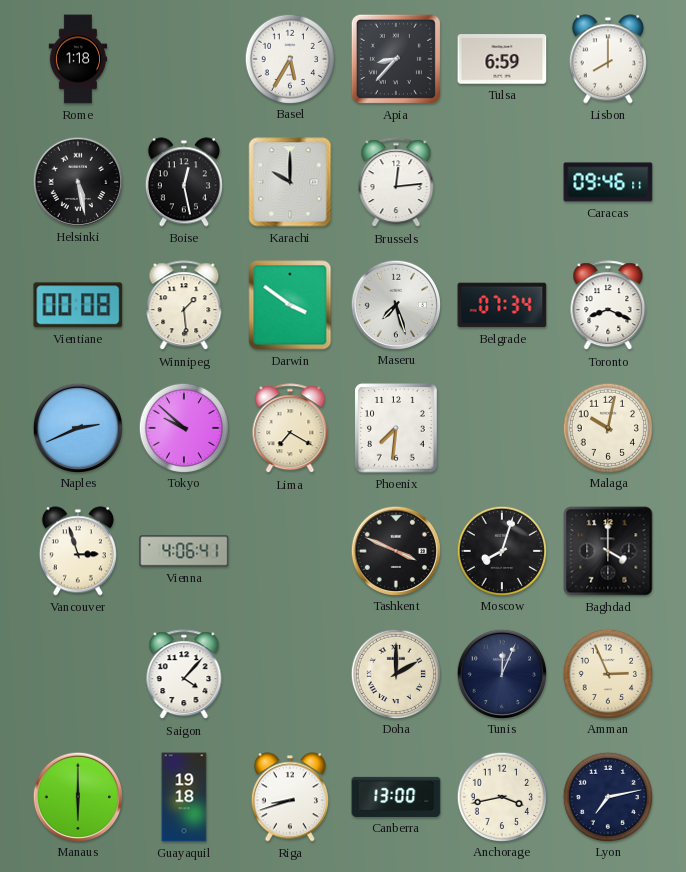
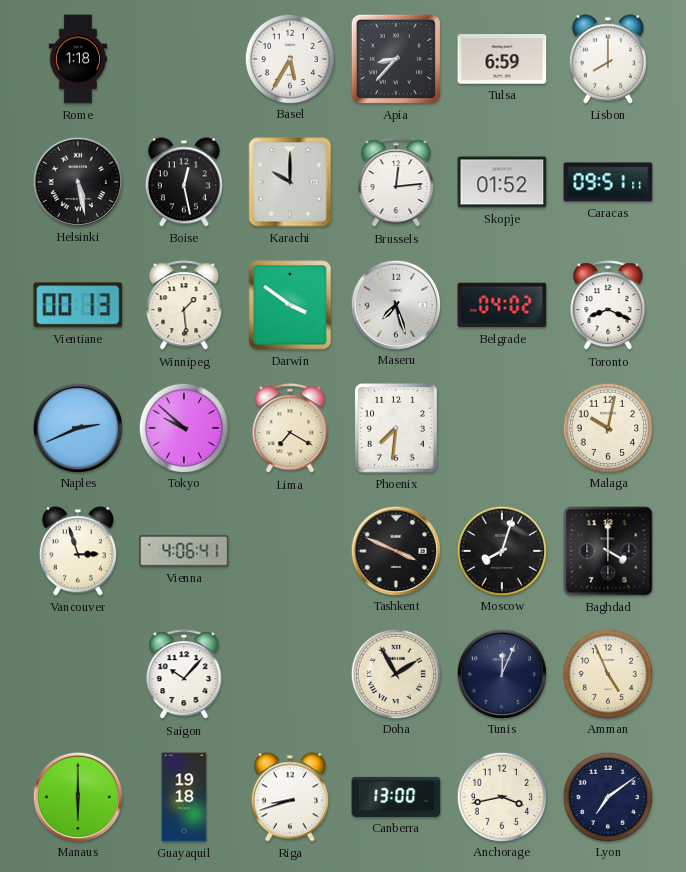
Skopje: none -> 01:52 (502, 182)
Caracas: 09:46 -> 09:51 (608, 182)
Vientiane: 00:08 -> 00:13 (78, 305)
Belgrade: 07:34 -> 04:02 (502, 305)
Saigon: 4:07 -> 10:07 (184, 675)
Doha: 2:00 -> 1:55 (395, 673)
Amman: 2:56 -> 4:56 (607, 673)
Lyon: 7:13 -> 7:09 (607, 796)
